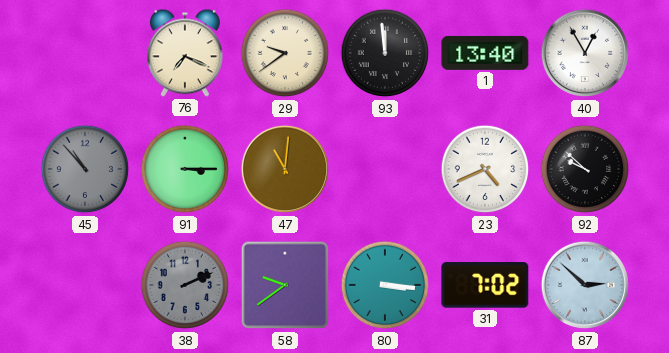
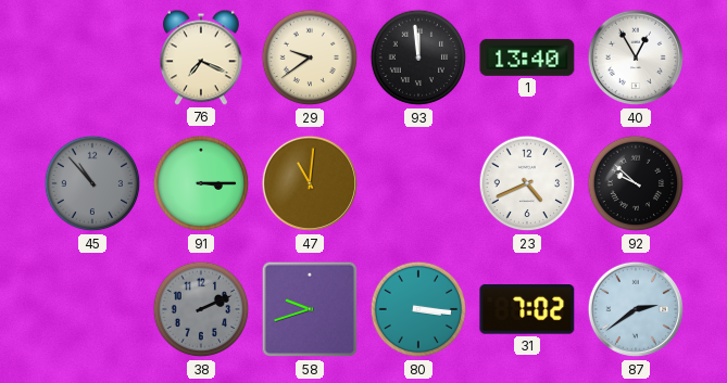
58: 9:39 -> 9:42 (310, 309)
87: 2:52 -> 2:39 (636, 309)
